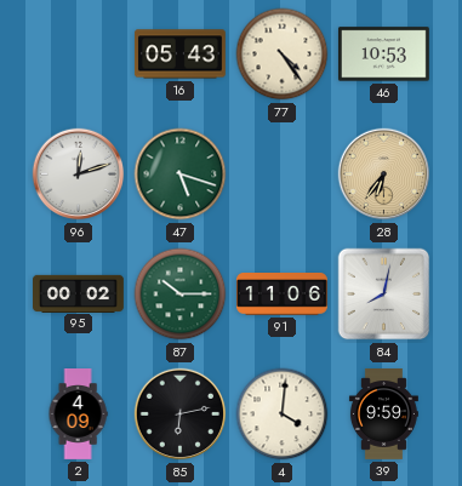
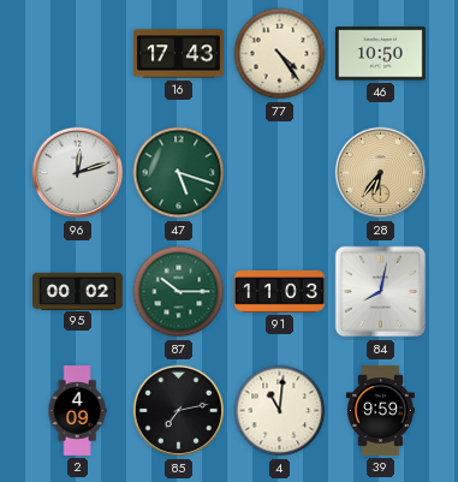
16: 05:43 -> 17:43 (178, 54)
46: 10:53 -> 10:50 (380, 54)
91: 11:06 -> 11:03 (280, 292)
85: 6:13 -> 7:13 (179, 411)
4: 4:01 -> 11:01 (280, 411)
